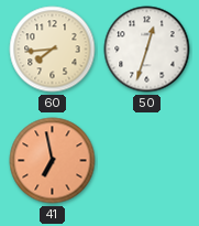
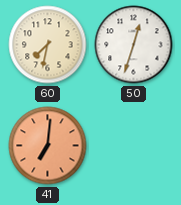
60: 7:44 -> 7:32 (48, 45)
41: 6:58 -> 7:01 (48, 146)
